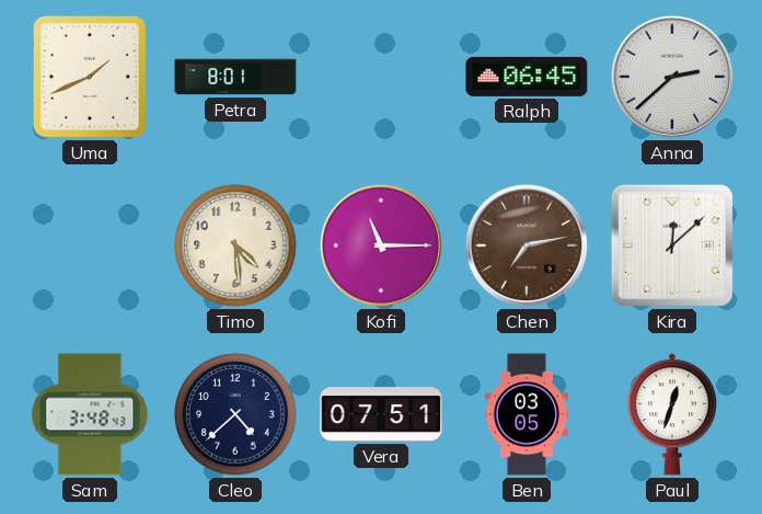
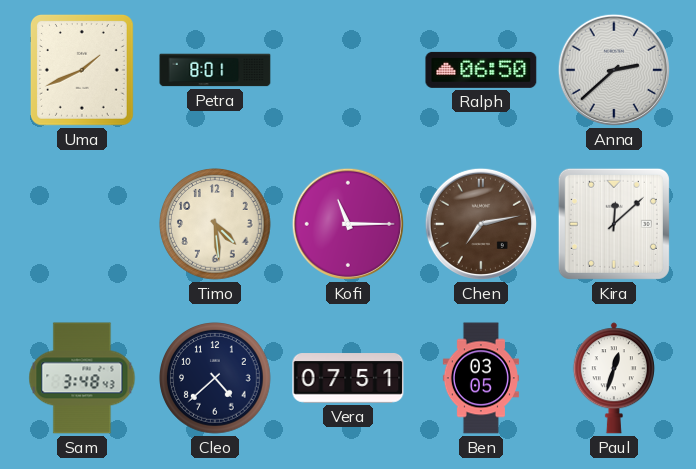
Ralph: 06:45 -> 06:50 (481, 70)
